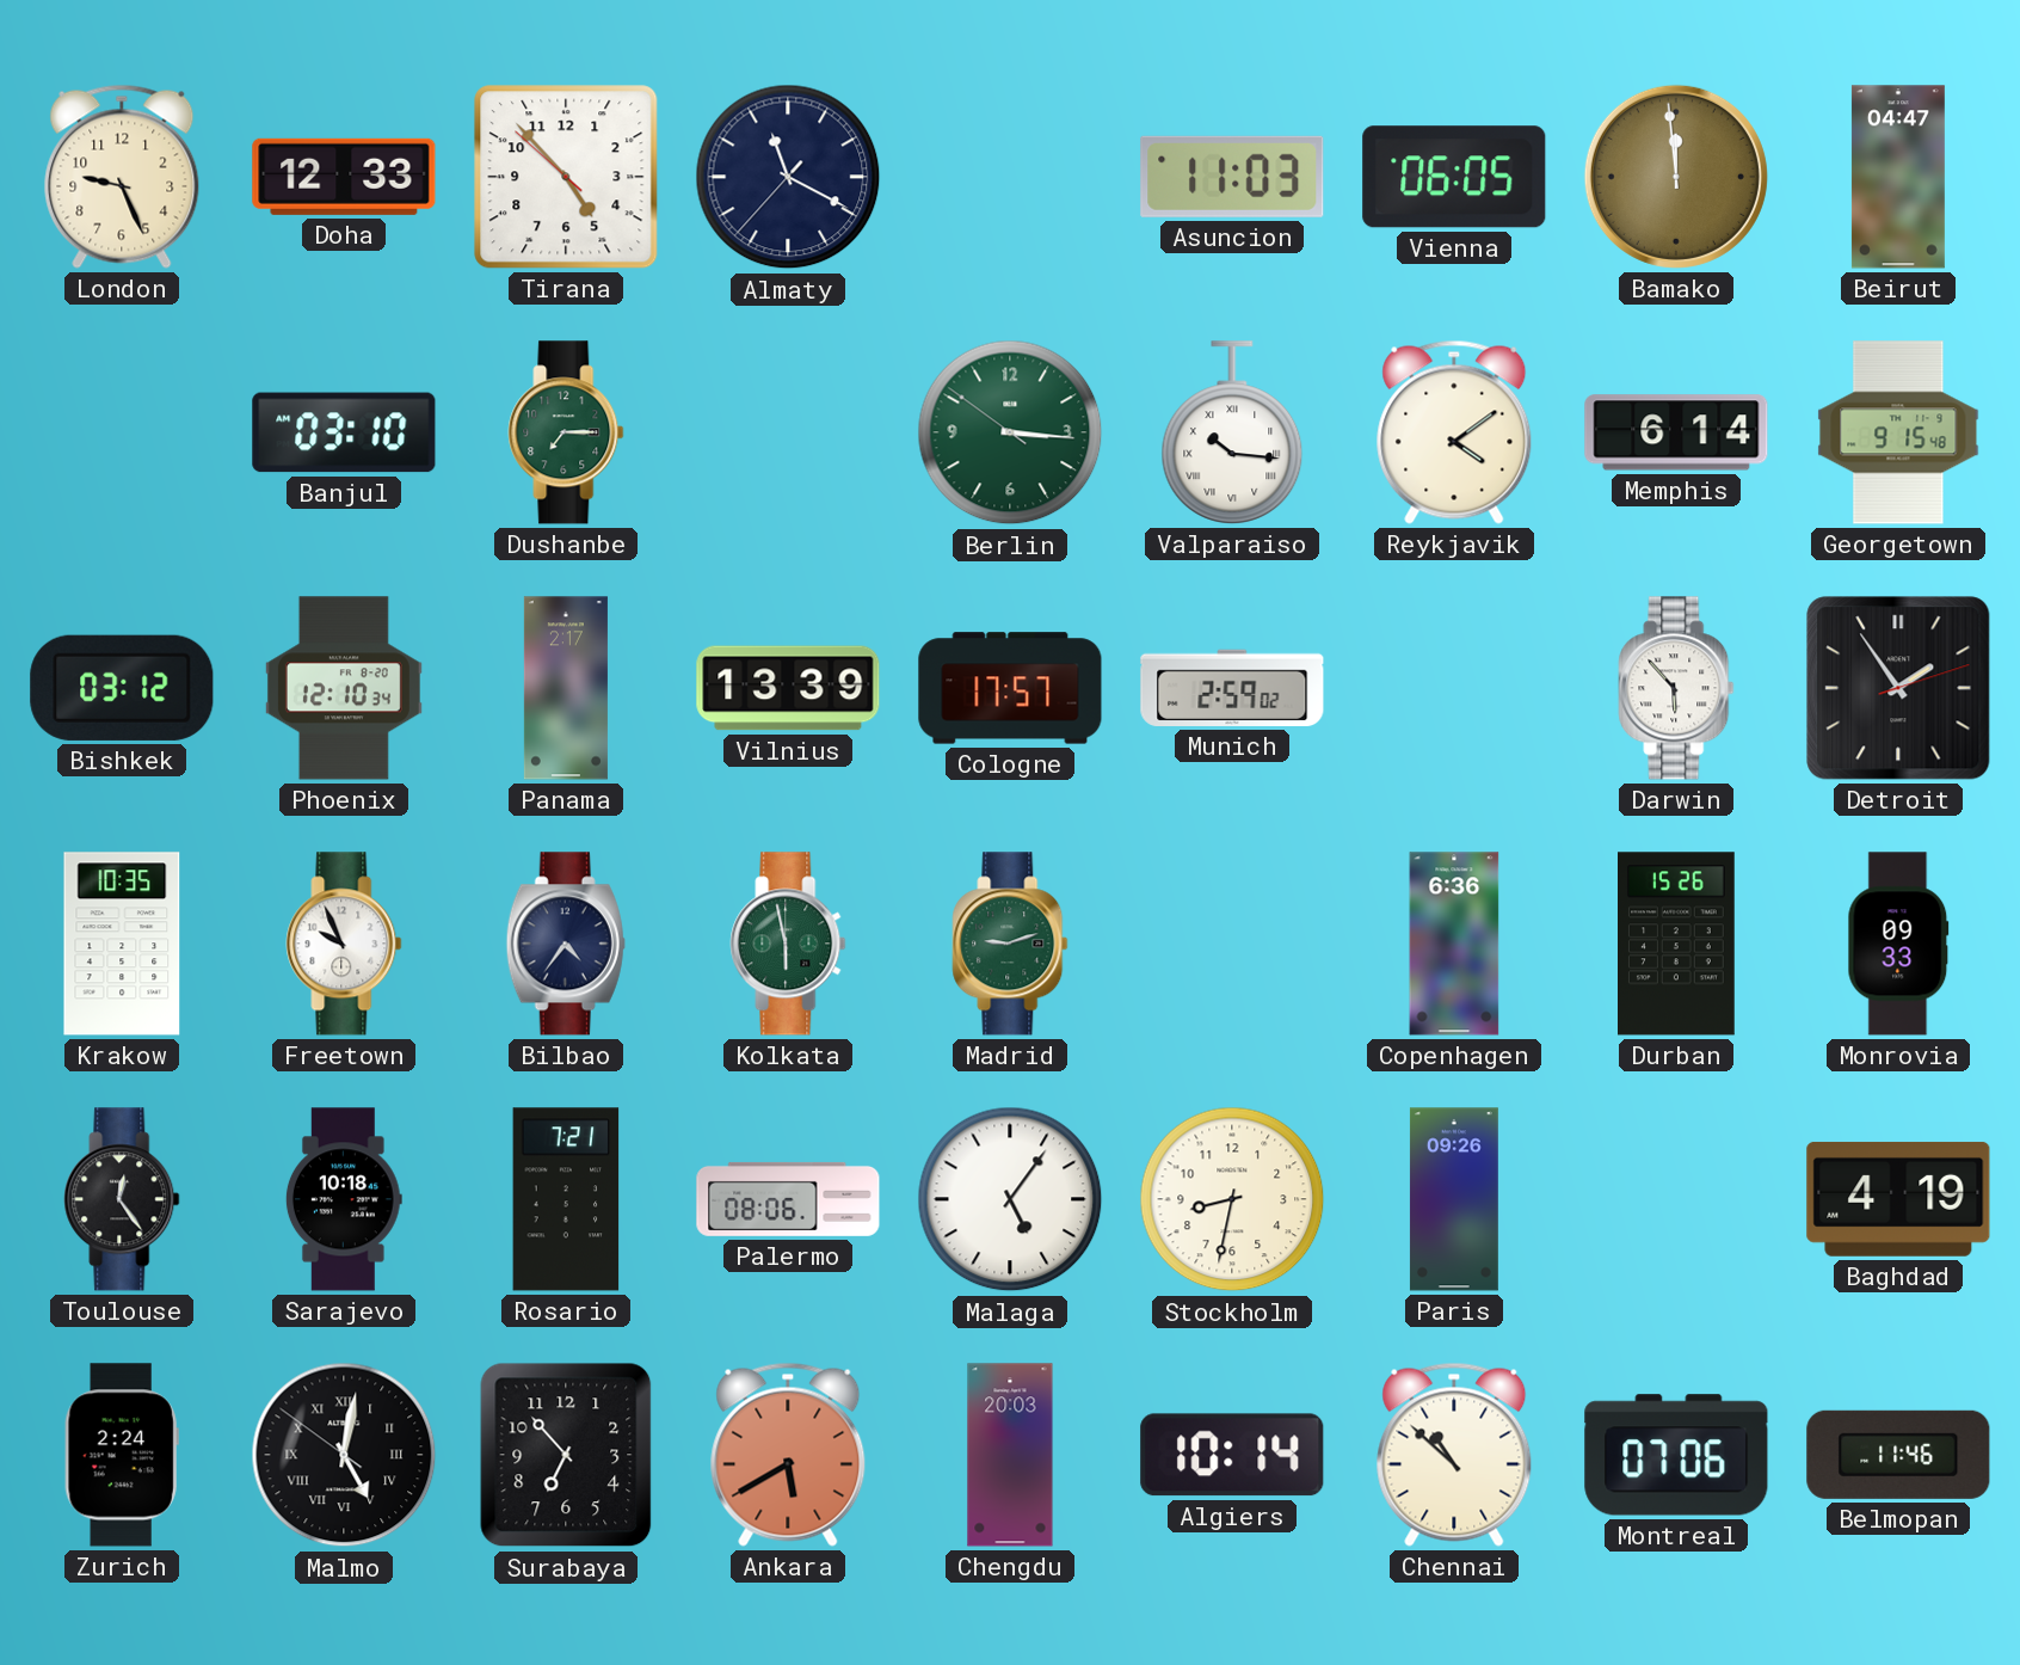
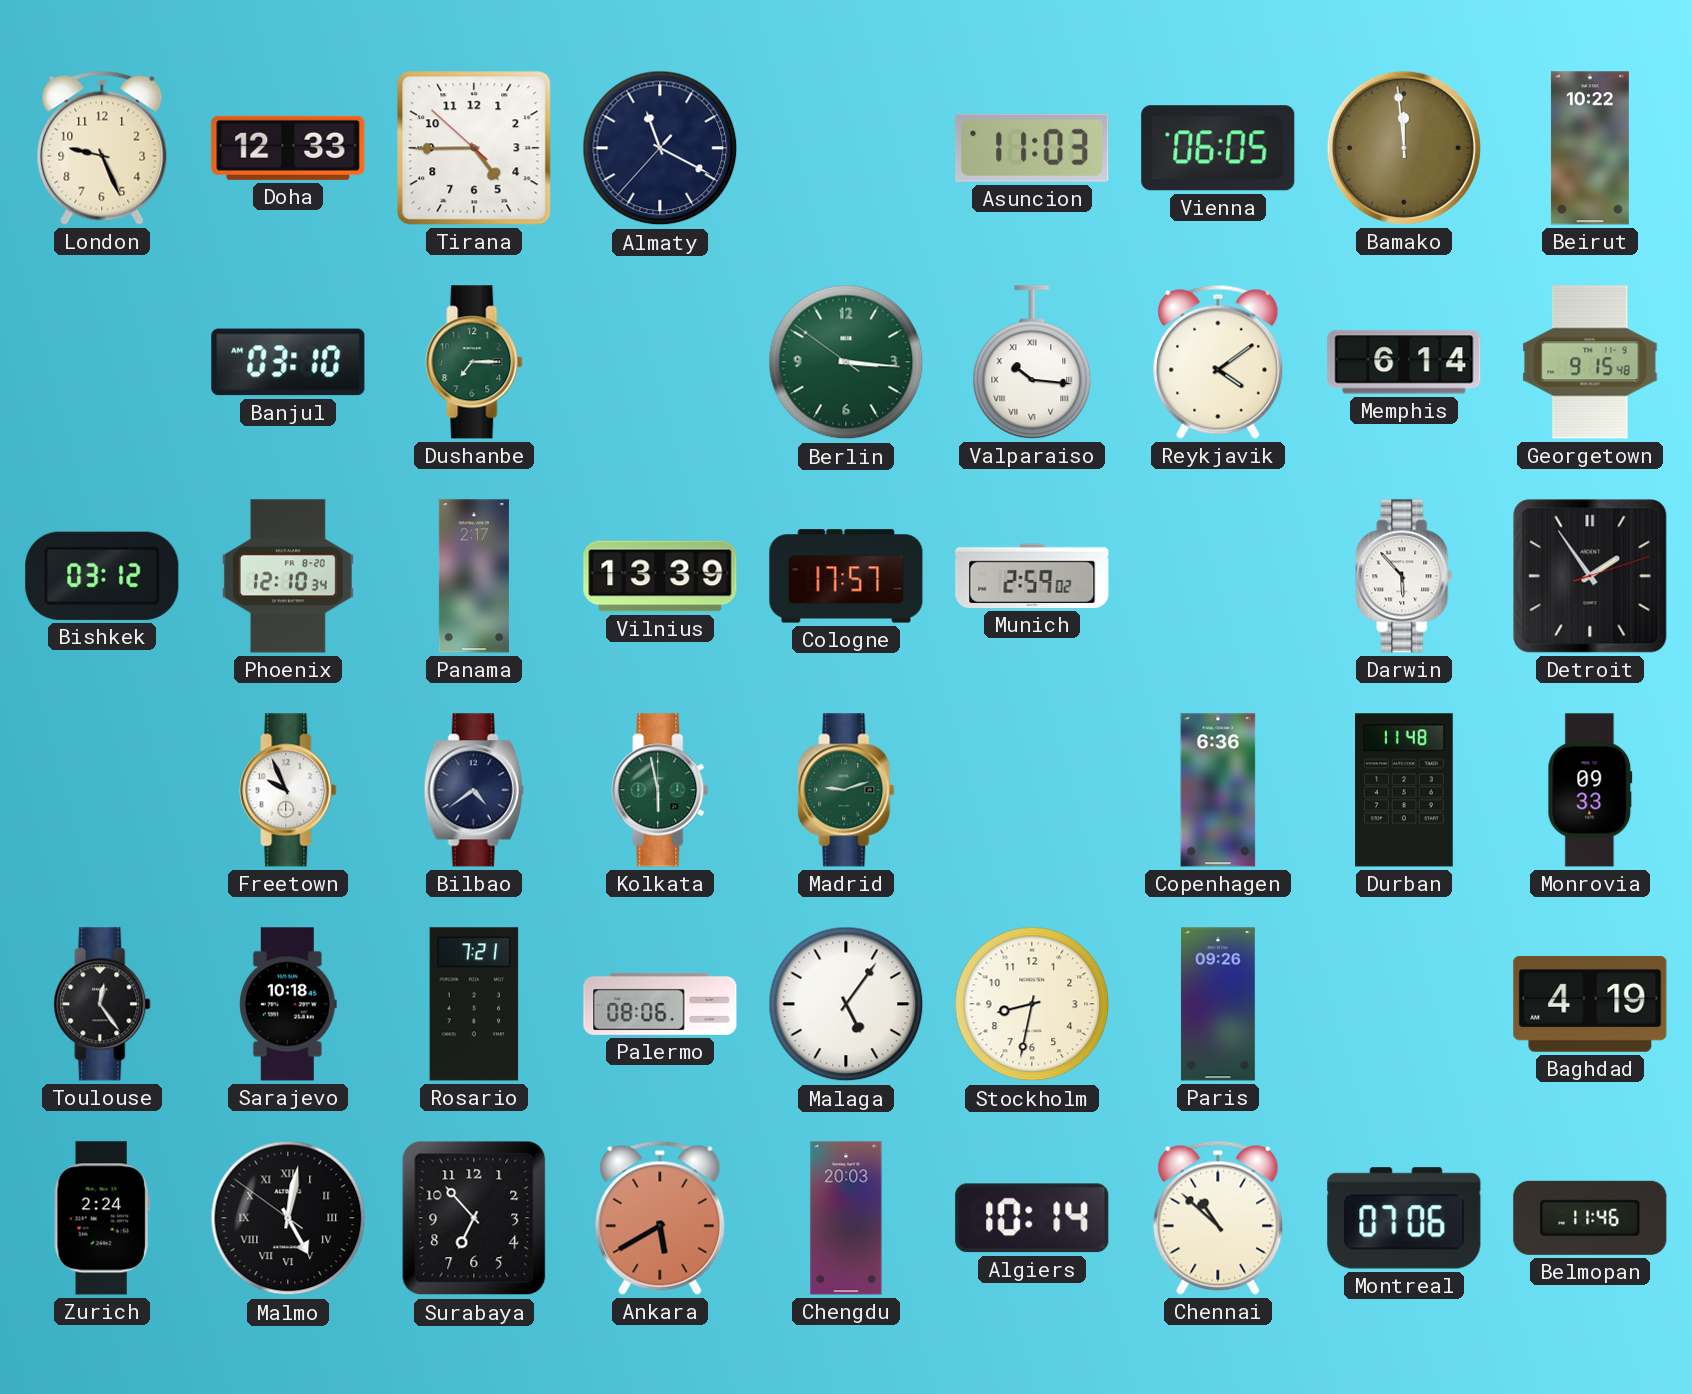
Tirana: 4:52 -> 4:44 (474, 148)
Beirut: 04:47 -> 10:22 (1590, 148)
Krakow: 10:35 -> none (122, 944)
Bilbao: 4:36 -> 4:39 (474, 790)
Durban: 15:26 -> 11:48 (1405, 790)
